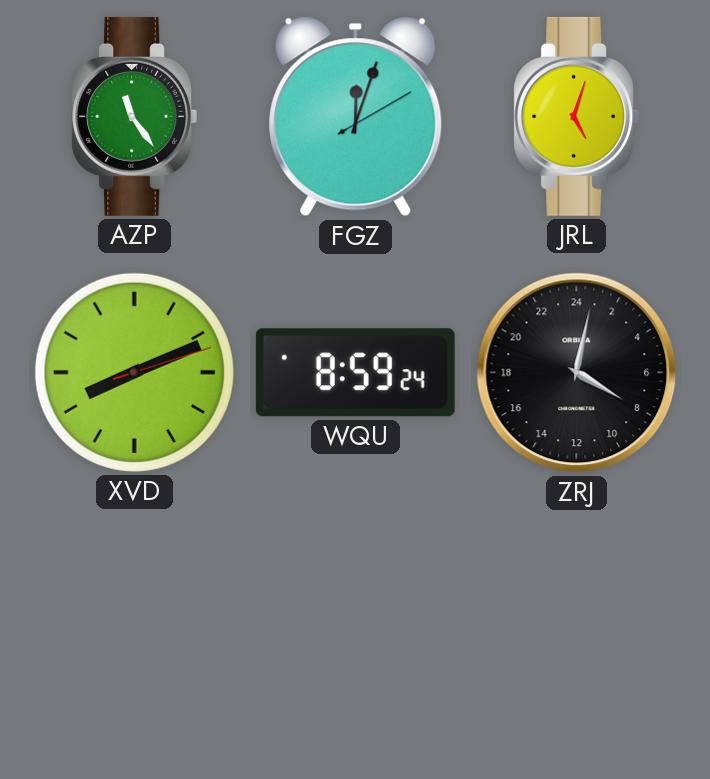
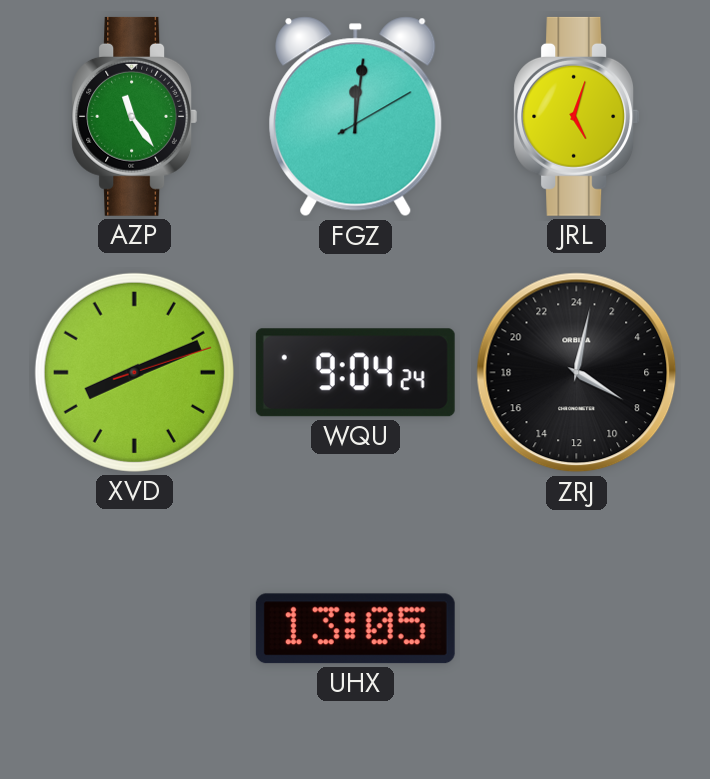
FGZ: 12:03 -> 12:01 (356, 117)
WQU: 8:59 -> 9:04 (355, 373)
UHX: none -> 13:05 (355, 629)
